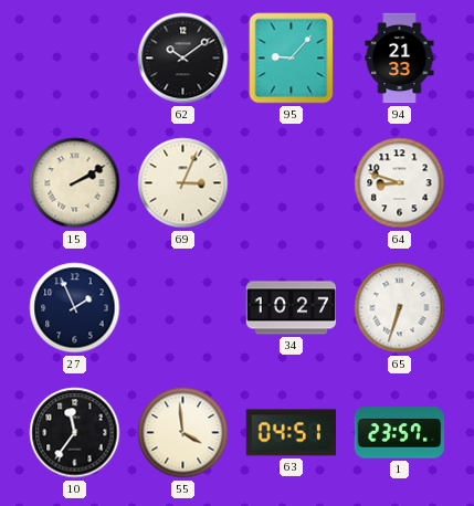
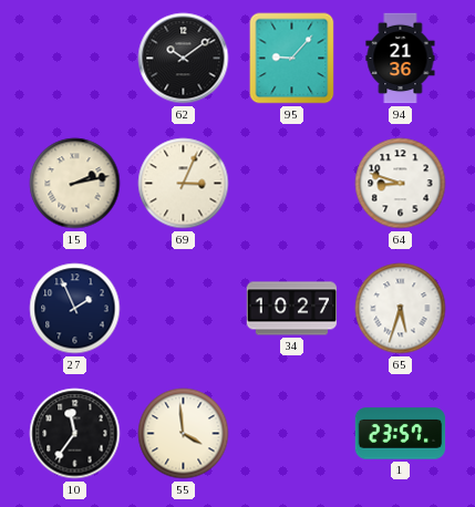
94: 21:33 -> 21:36 (401, 59)
15: 2:10 -> 2:13 (75, 184)
65: 6:33 -> 5:33 (401, 309)
63: 04:51 -> none (291, 433)
